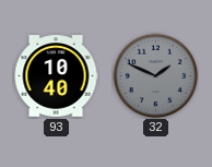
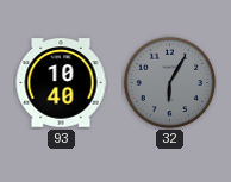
32: 1:49 -> 6:05 (169, 82)
